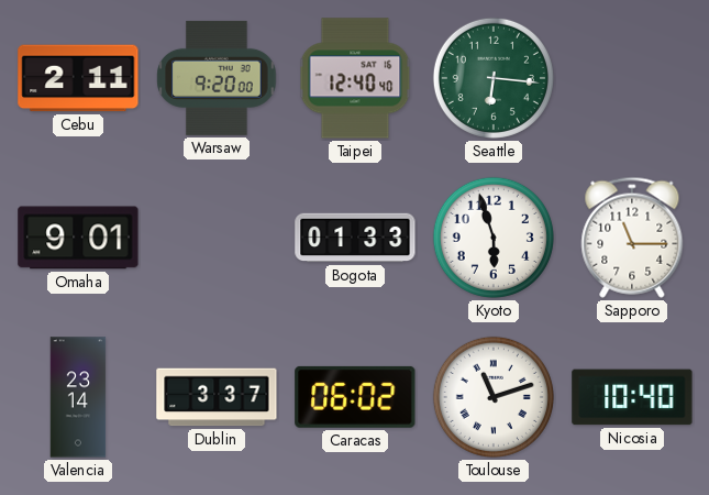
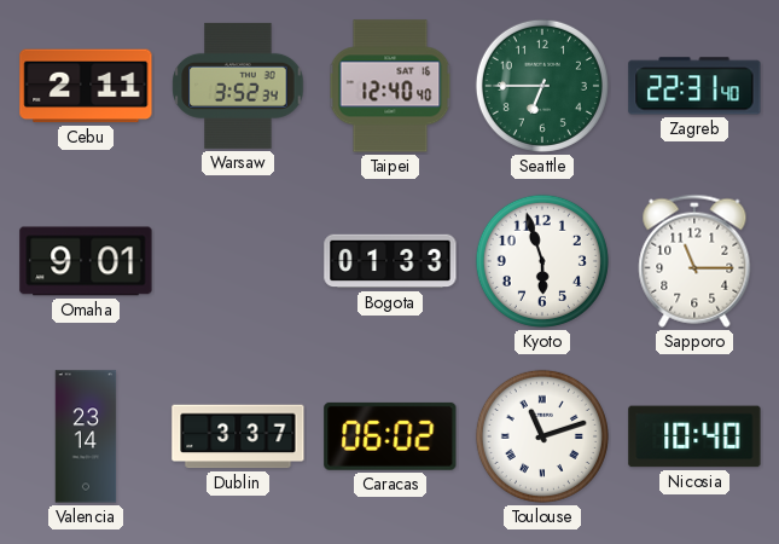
Warsaw: 9:20 -> 3:52 (238, 86)
Seattle: 6:16 -> 6:45 (542, 86)
Zagreb: none -> 22:31 (694, 86)
